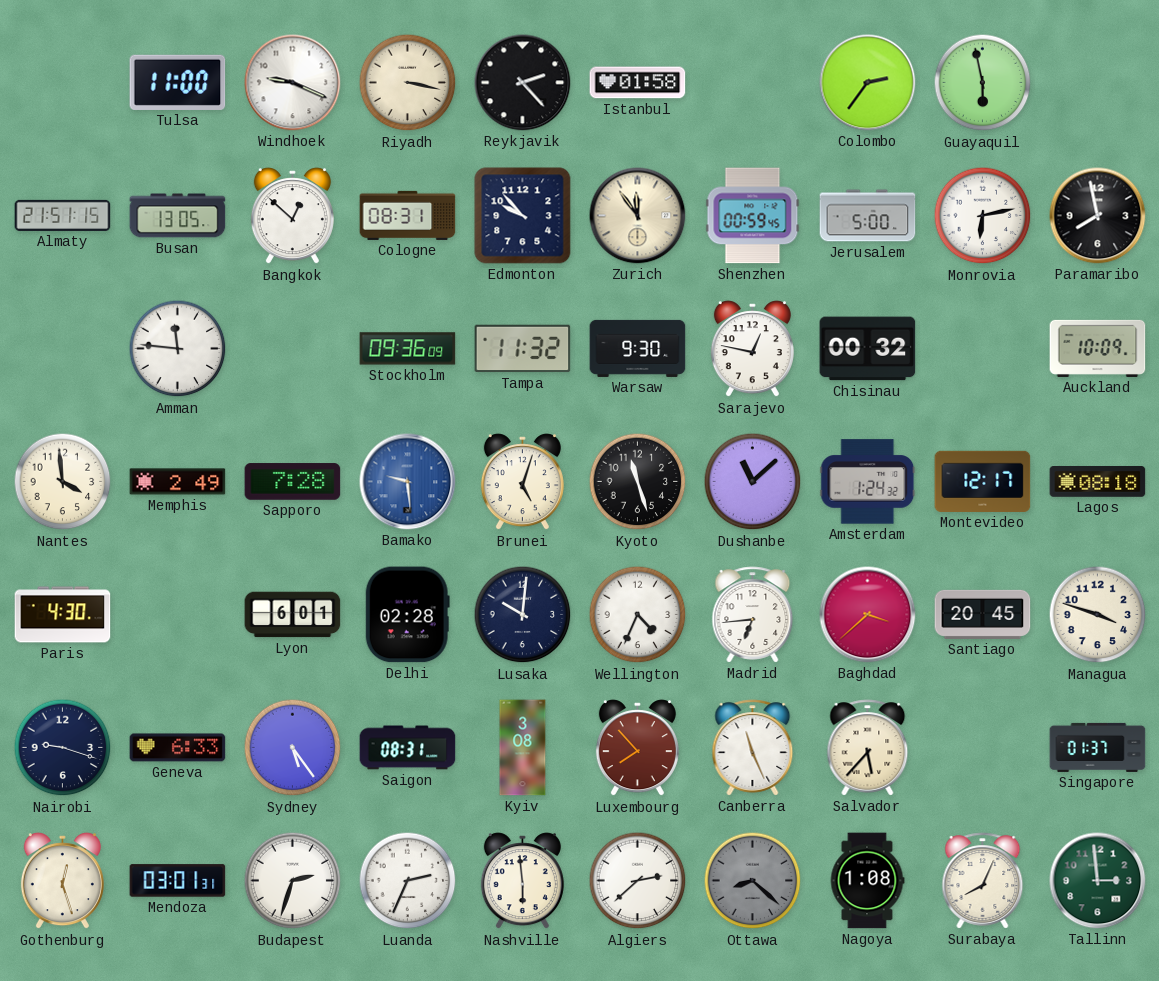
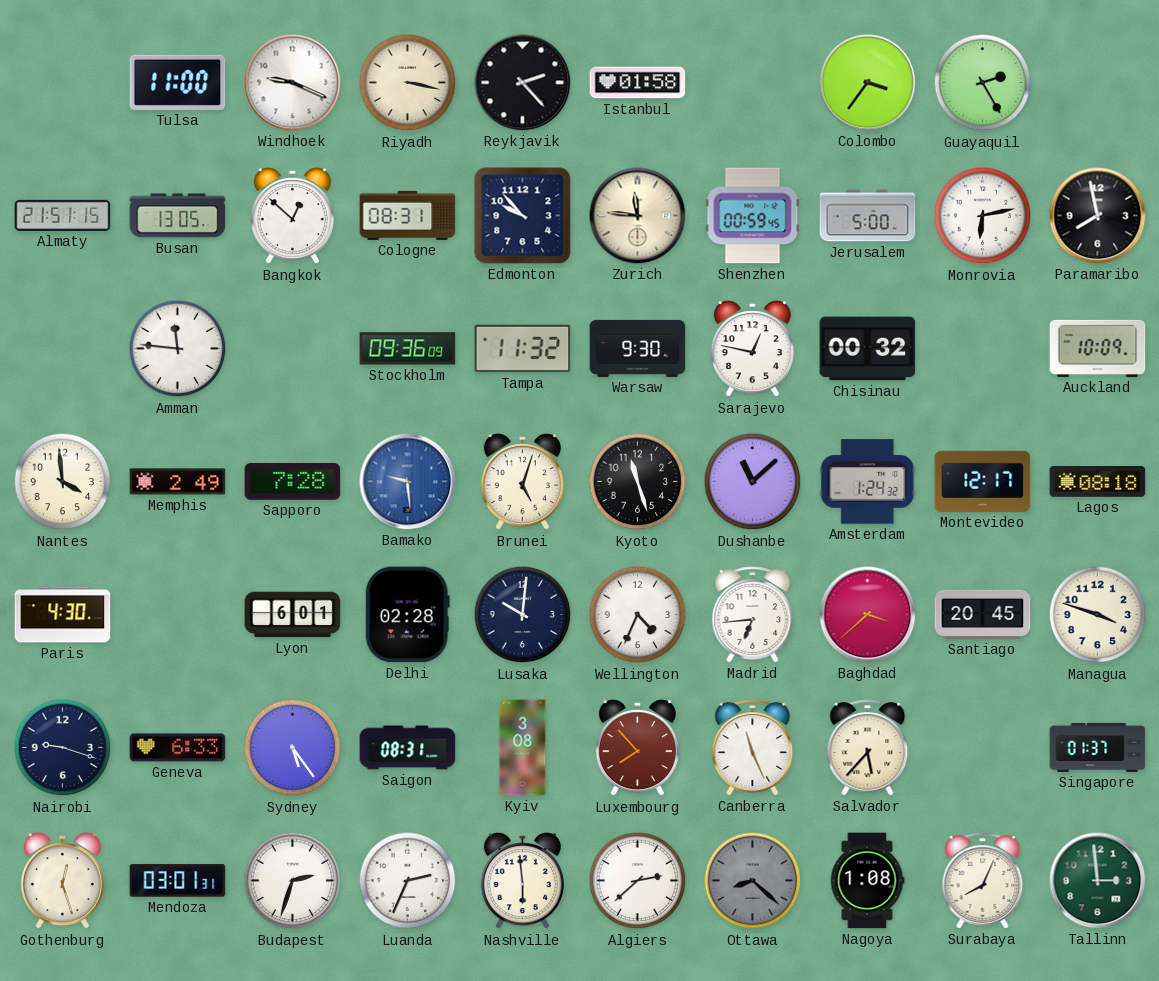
Colombo: 2:36 -> 3:36 (868, 83)
Guayaquil: 5:58 -> 2:25 (983, 83)
Zurich: 11:54 -> 11:46 (638, 216)
